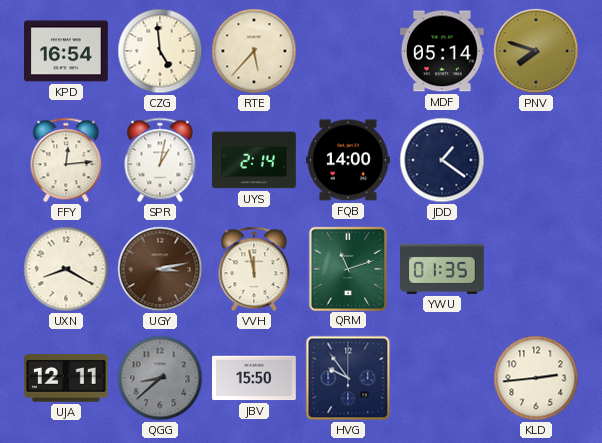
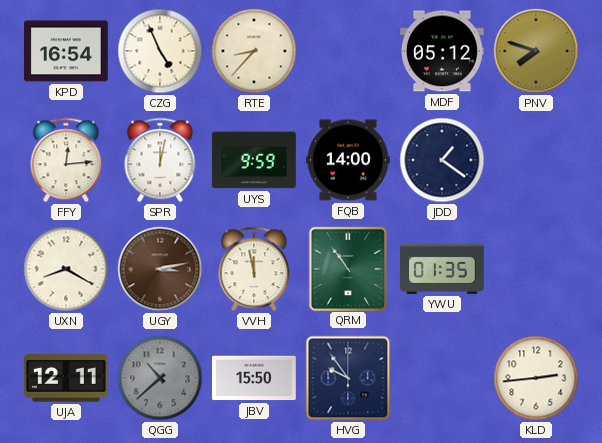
CZG: 4:59 -> 4:56 (160, 51)
RTE: 5:37 -> 8:37 (254, 51)
MDF: 05:14 -> 05:12 (443, 51)
SPR: 1:02 -> 12:02 (160, 160)
UYS: 2:14 -> 9:59 (255, 160)
QRM: 11:12 -> 10:54 (348, 268)
QGG: 8:38 -> 10:38 (160, 378)
